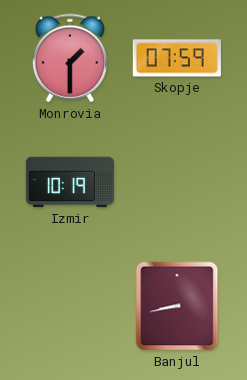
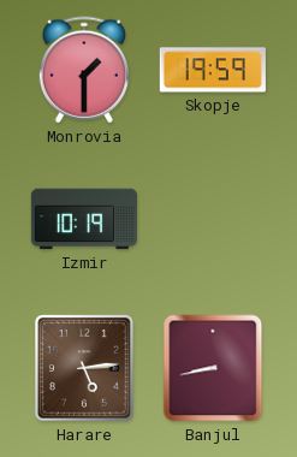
Skopje: 07:59 -> 19:59 (213, 70)
Harare: none -> 5:14 (85, 368)
